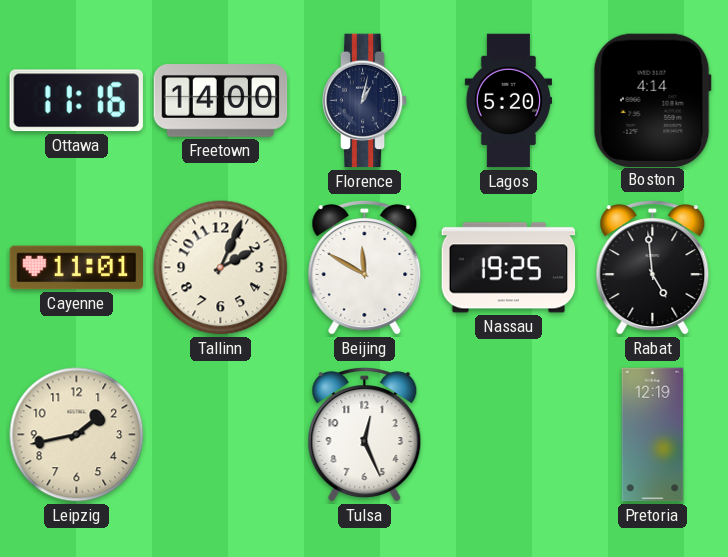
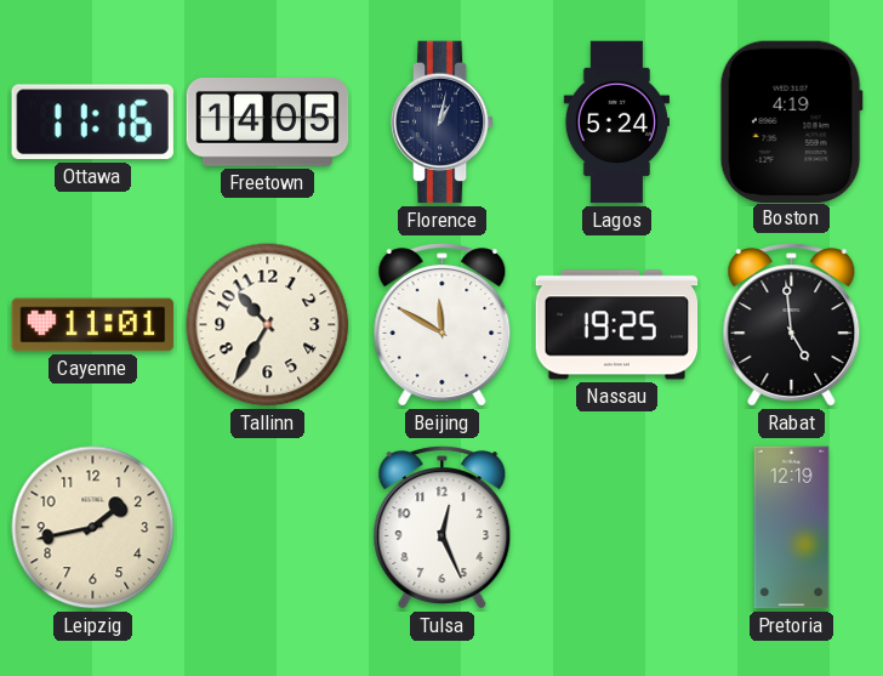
Freetown: 14:00 -> 14:05 (268, 123)
Lagos: 5:20 -> 5:24 (616, 123)
Boston: 4:14 -> 4:19 (791, 121)
Tallinn: 2:04 -> 10:35 (268, 325)
